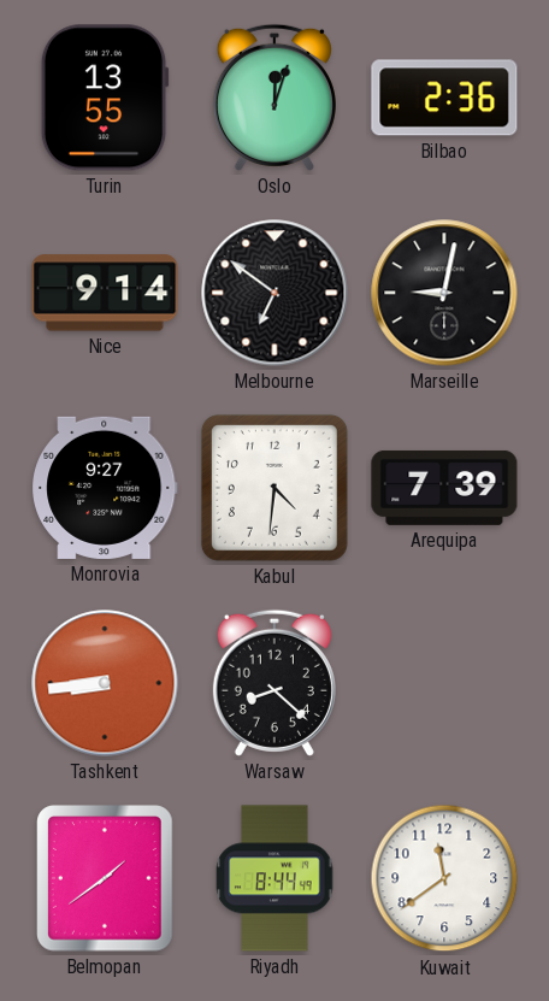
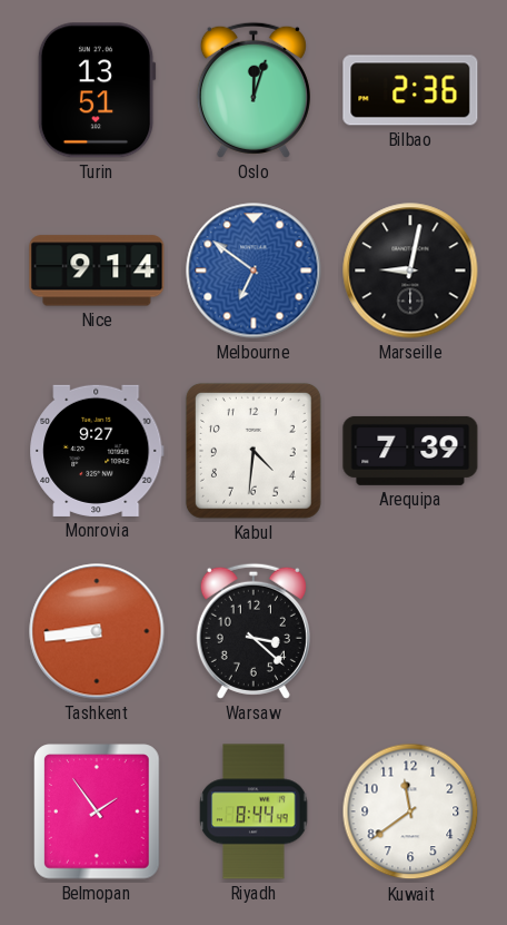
Turin: 13:55 -> 13:51 (97, 90)
Melbourne dial: black -> blue (254, 270)
Warsaw: 8:22 -> 3:22 (254, 631)
Belmopan: 1:39 -> 1:54 (97, 811)
